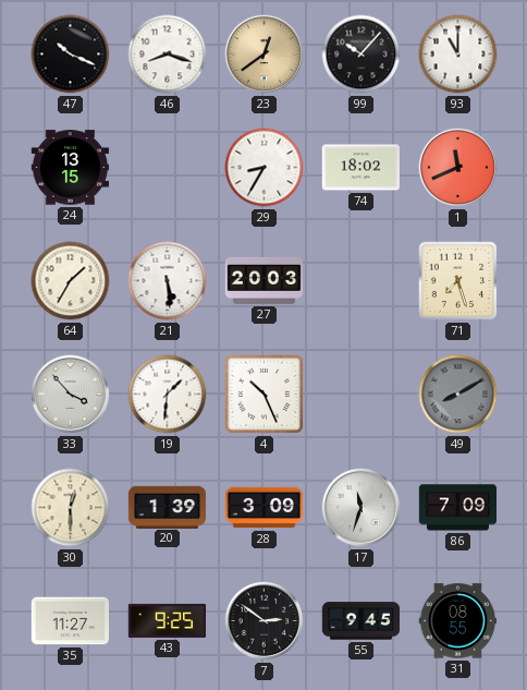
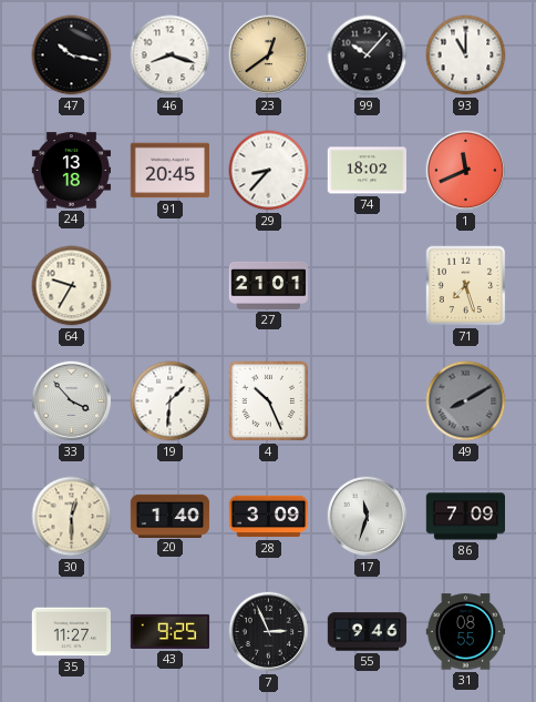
47: 10:19 -> 10:17 (72, 55)
24: 13:15 -> 13:18 (72, 171)
91: none -> 20:45 (169, 171)
29: 8:35 -> 8:37 (269, 171)
64: 1:35 -> 9:35 (72, 286)
21: 5:29 -> none (168, 281)
27: 20:03 -> 21:01 (269, 285)
20: 1:39 -> 1:40 (171, 516)
7: 2:51 -> 2:56 (269, 632)
55: 9:45 -> 9:46 (368, 632)
